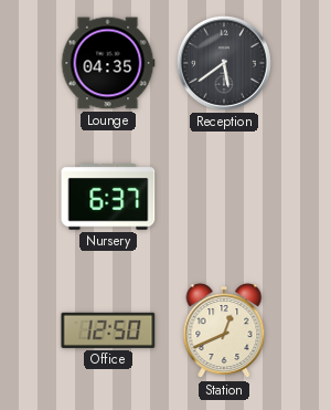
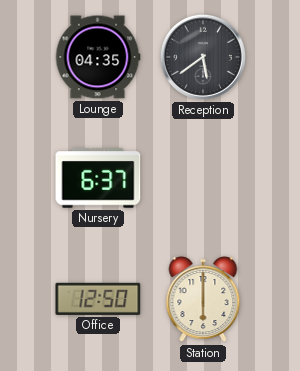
Station: 12:41 -> 6:00 (203, 300)
